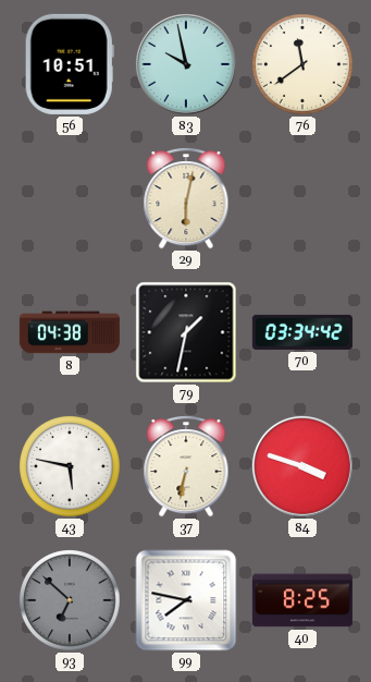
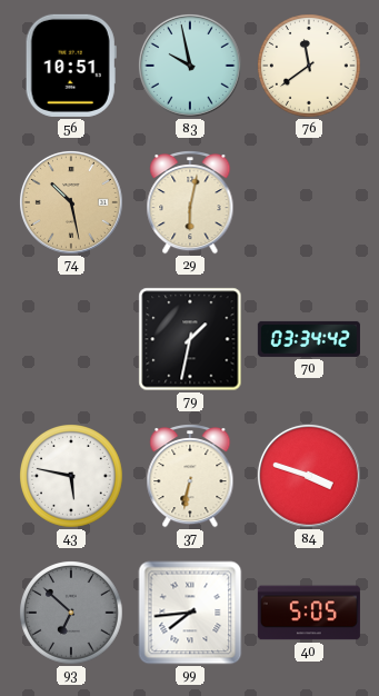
74: none -> 10:28 (71, 202)
8: 04:38 -> none (70, 332)
99: 7:47 -> 7:44 (190, 613)
40: 8:25 -> 5:05 (309, 613)
